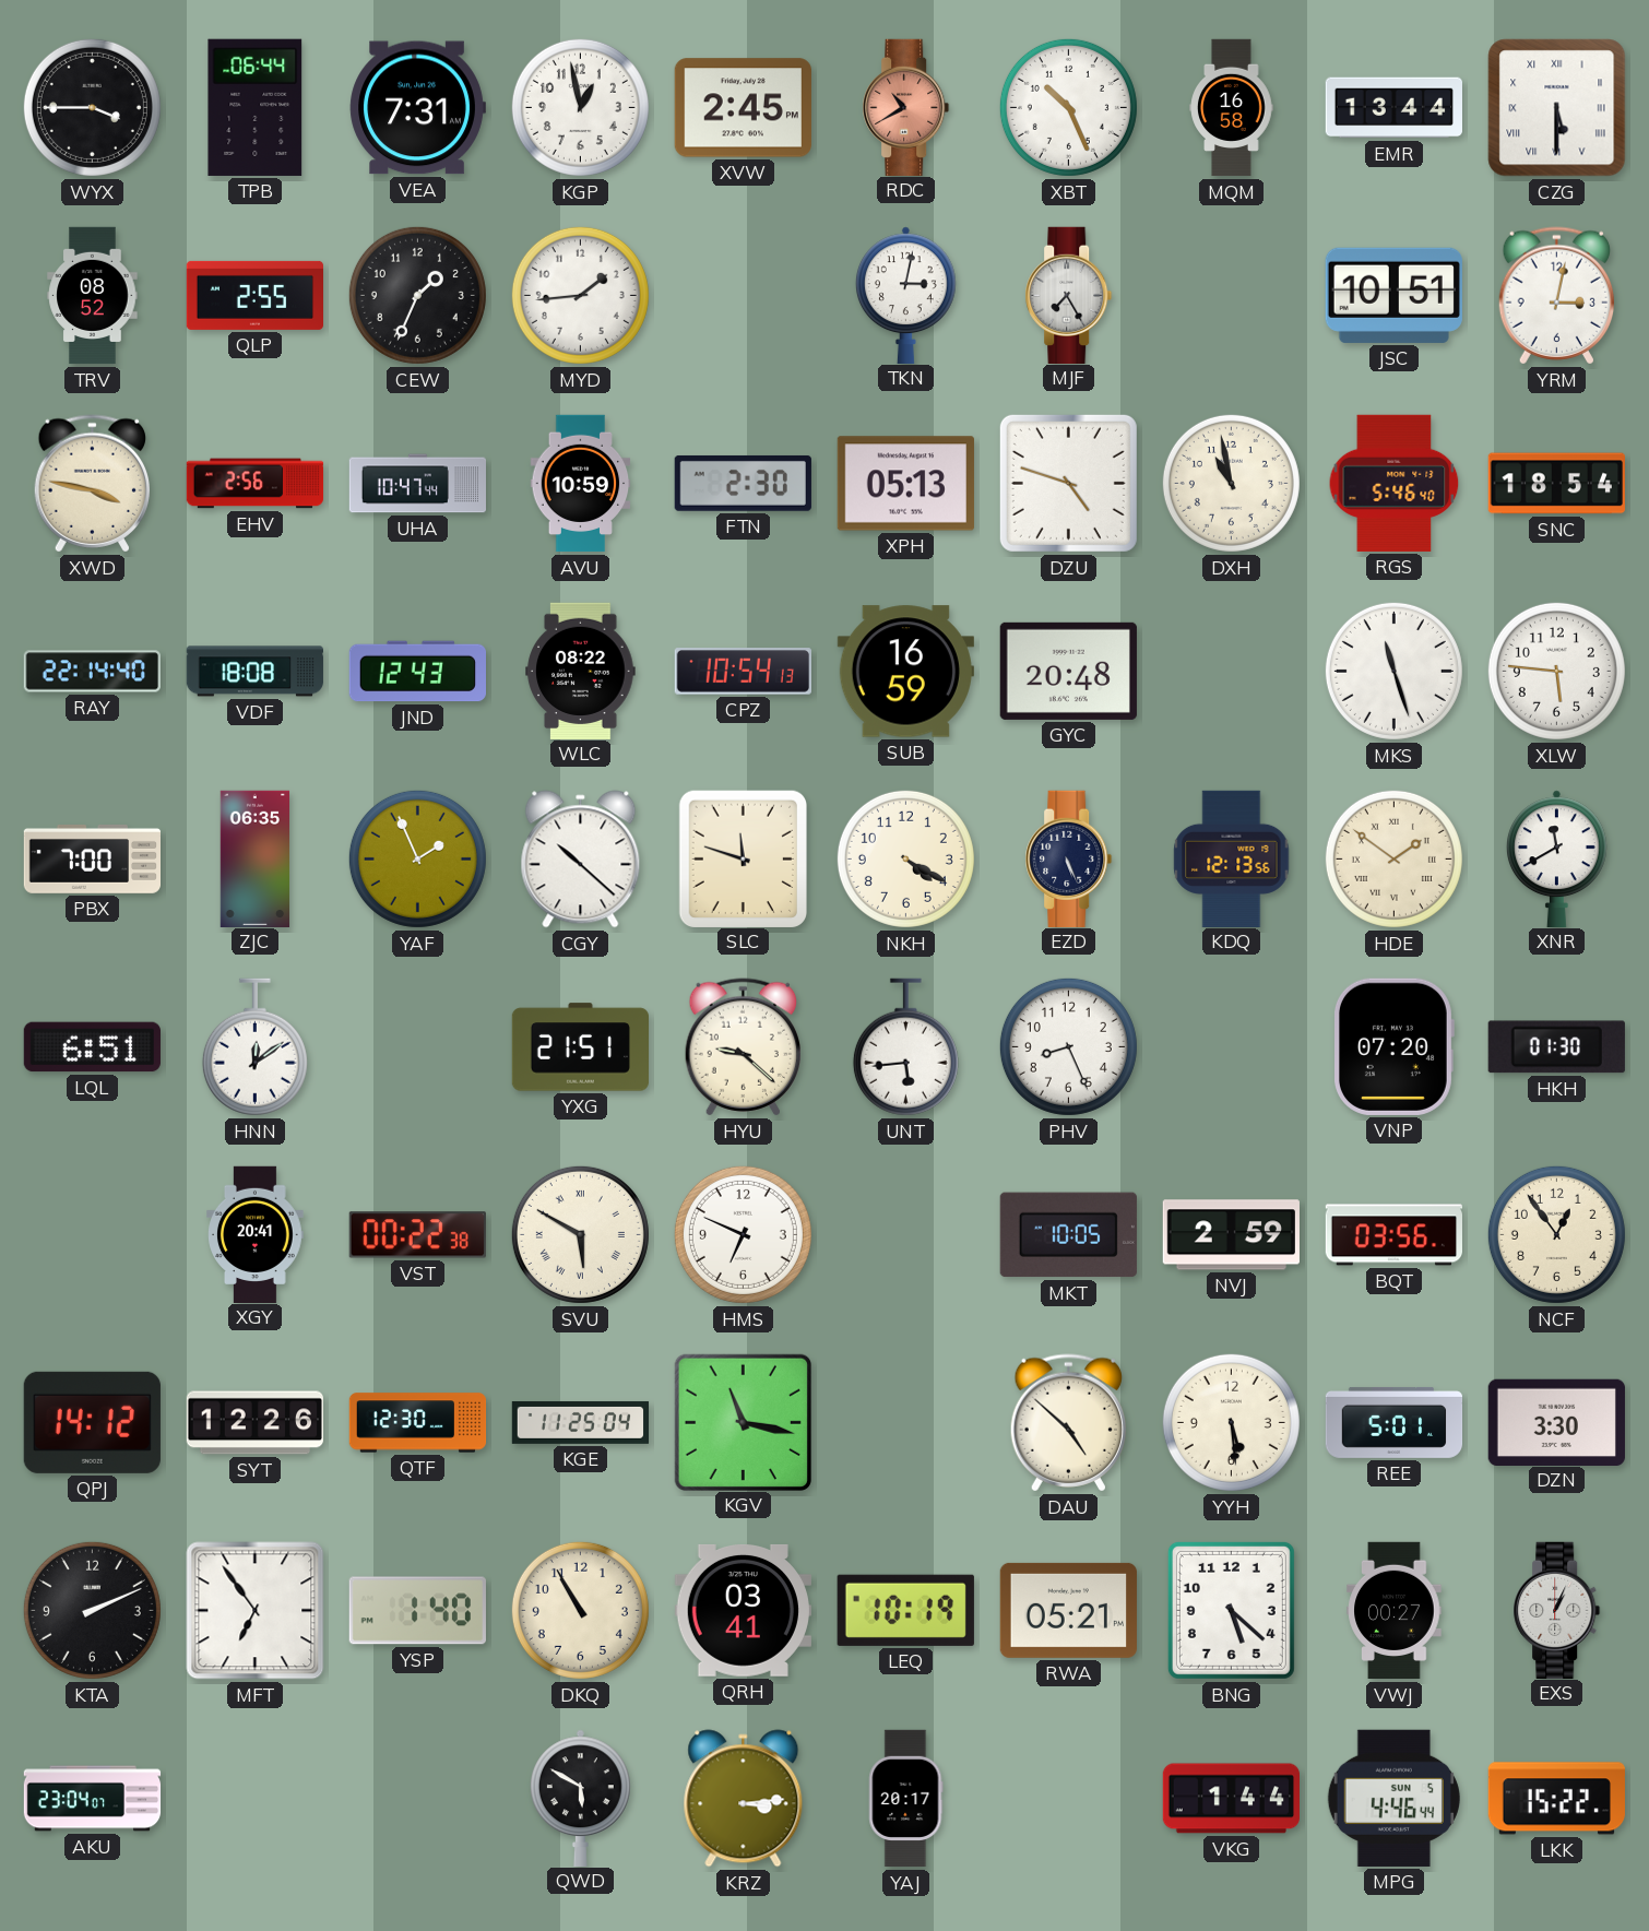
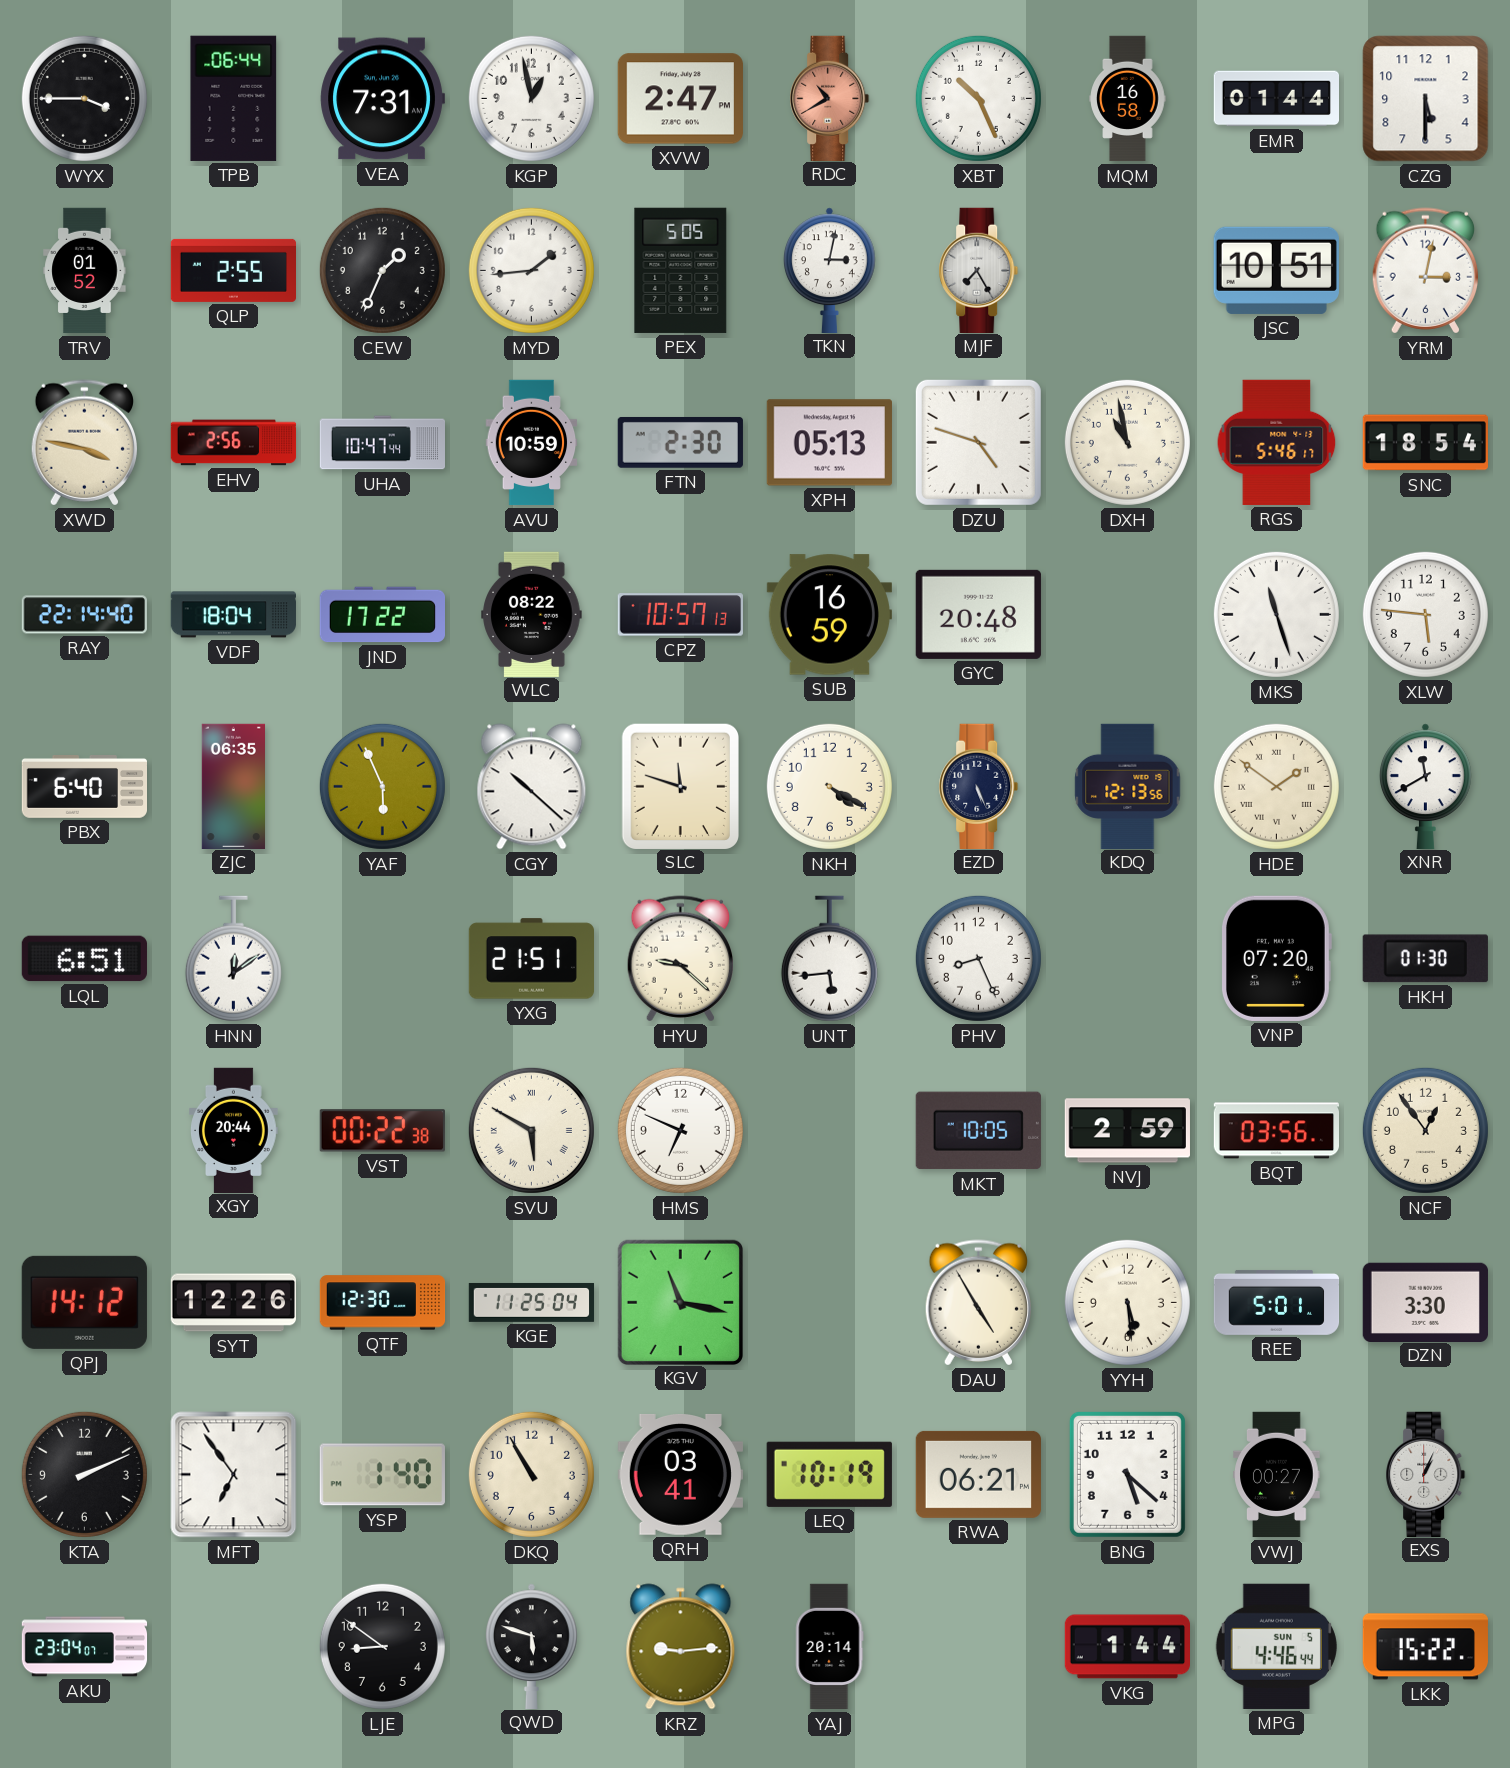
XVW: 2:45 -> 2:47 (680, 99)
EMR: 13:44 -> 01:44 (1276, 99)
CZG numerals: Roman -> Arabic (1426, 99)
TRV: 08:52 -> 01:52 (85, 271)
PEX: none -> 5:05 (681, 270)
RGS: 5:46:40 -> 5:46:17 (1277, 442)
VDF: 18:08 -> 18:04 (233, 615)
JND: 12:43 -> 17:22 (382, 615)
CPZ: 10:54 -> 10:57 (680, 615)
PBX: 7:00 -> 6:40 (85, 787)
YAF: 1:56 -> 5:56 (382, 786)
XGY: 20:41 -> 20:44 (234, 1130)
DAU: 4:52 -> 4:55 (978, 1303)
RWA: 05:21 -> 06:21 (978, 1474)
LJE: none -> 8:51 (382, 1646)
QWD: 5:50 -> 5:48 (531, 1646)
KRZ: 3:14 -> 9:14 (681, 1647)
YAJ: 20:17 -> 20:14 (830, 1647)
